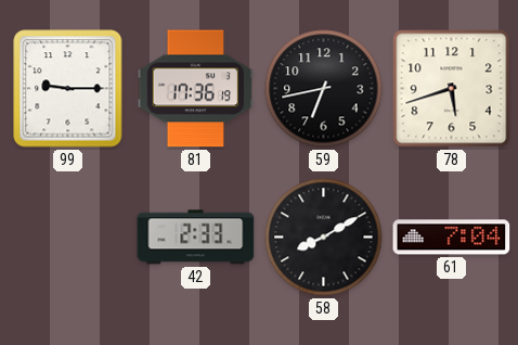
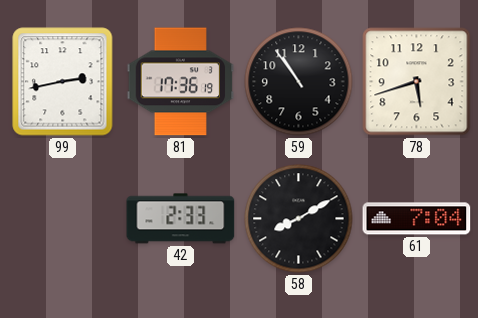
99: 9:15 -> 2:43 (63, 82)
59: 6:43 -> 10:54 (299, 82)
